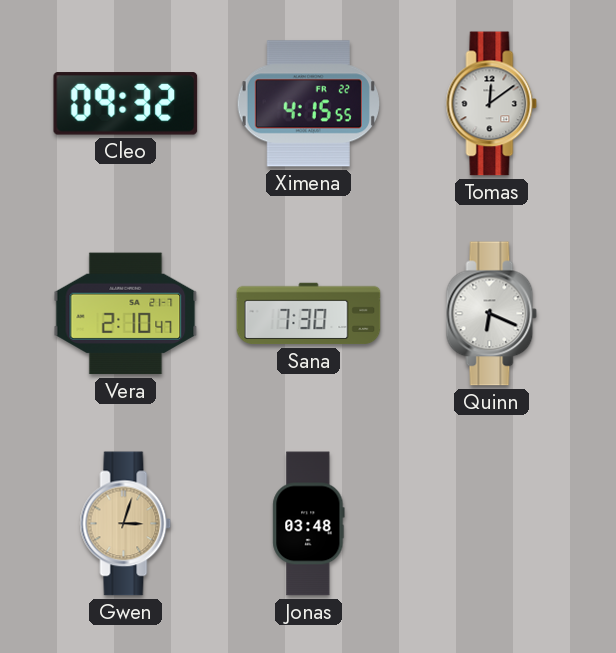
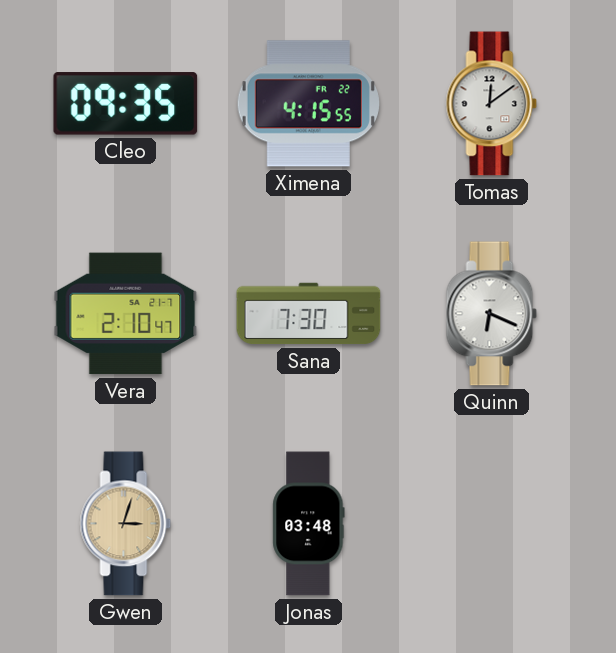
Cleo: 09:32 -> 09:35 (126, 104)
